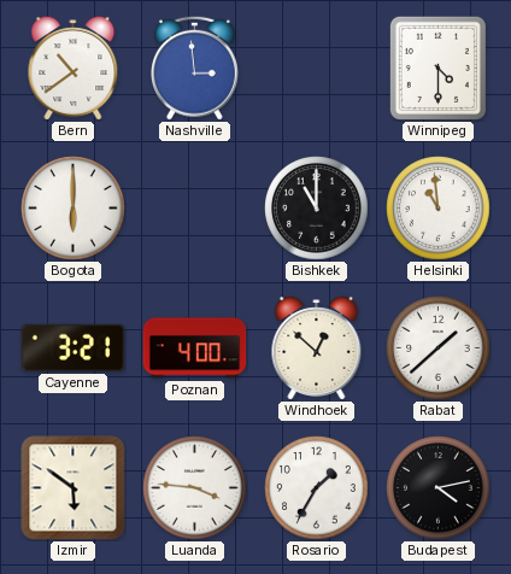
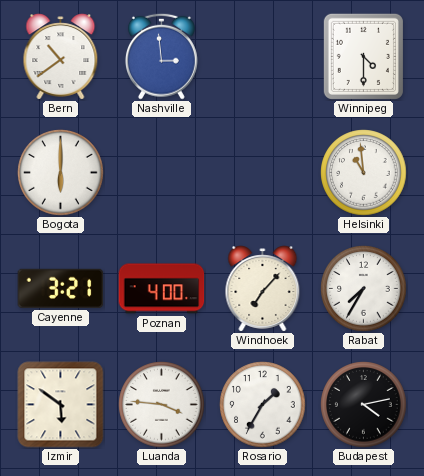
Bishkek: 11:00 -> none (317, 209)
Windhoek: 12:52 -> 7:07 (263, 289)
Rabat: 1:38 -> 7:35 (364, 289)
